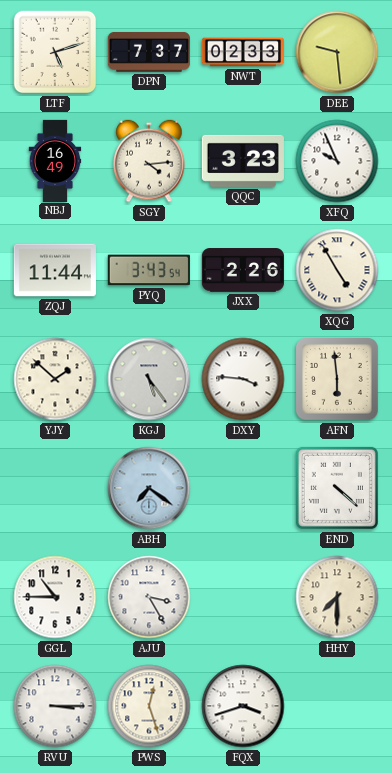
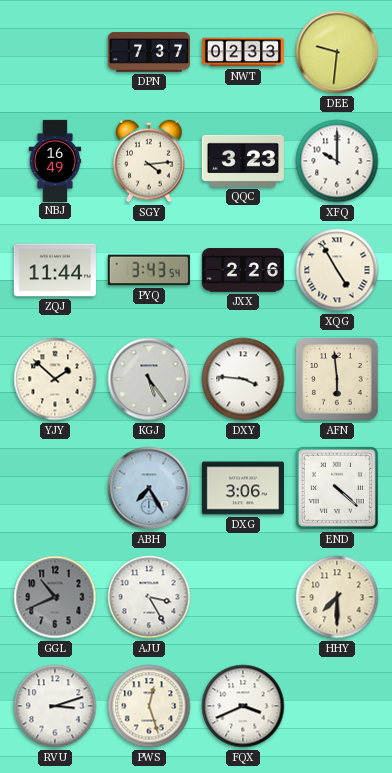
LTF: 5:12 -> none (55, 52)
DEE: 9:29 -> 9:31 (337, 52)
XFQ: 9:56 -> 10:00 (337, 161)
ABH: 7:21 -> 7:25 (149, 488)
DXG: none -> 3:06 (243, 488)
GGL: 10:45 -> 10:41 (55, 597)
GGL dial: white -> grey (55, 597)
RVU: 3:15 -> 3:12 (55, 706)
FQX: 3:42 -> 3:41 (243, 706)
